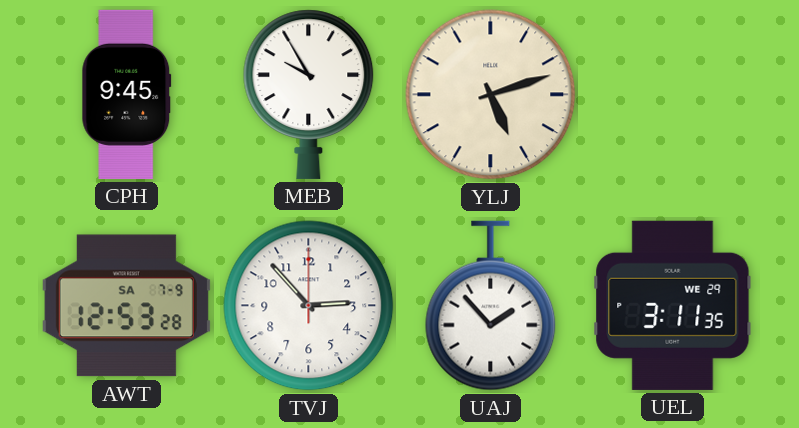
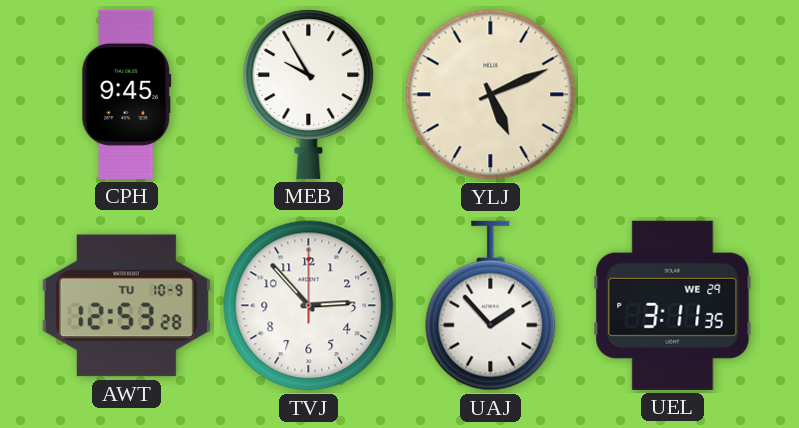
YLJ: 5:12 -> 5:11 (491, 95)
AWT date: SA 7-9 -> TU 10-9 (126, 306)
